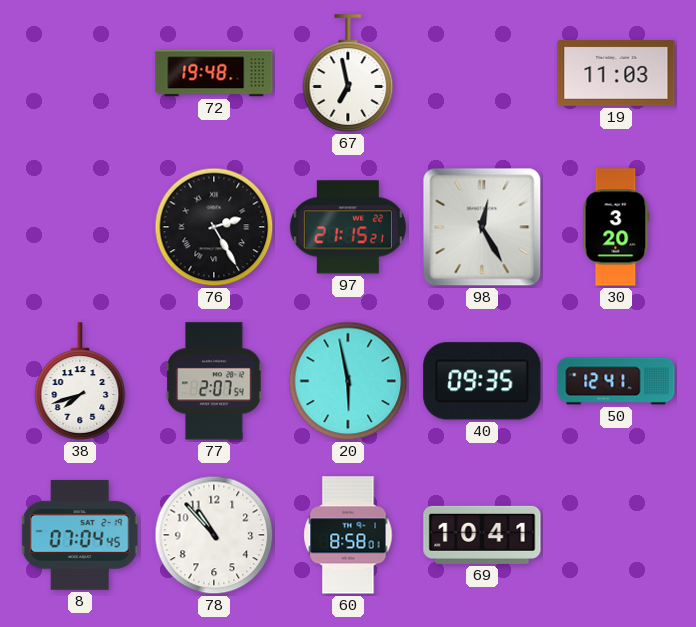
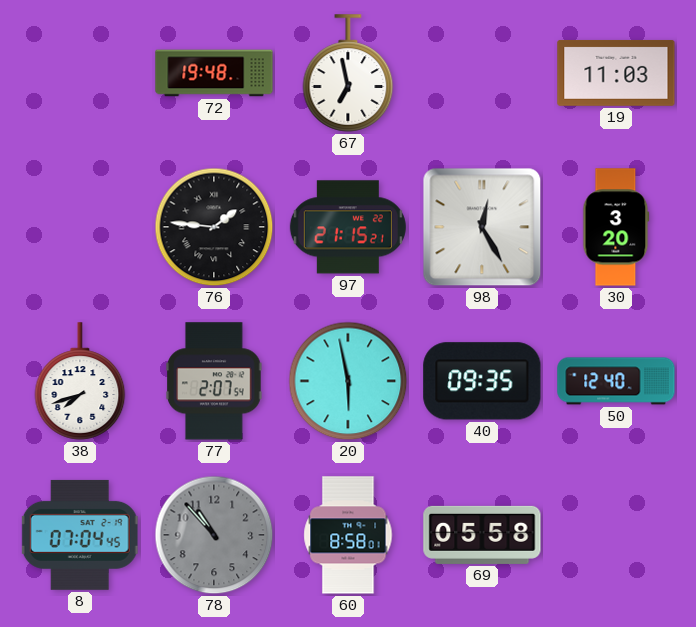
76: 2:25 -> 1:46 (214, 227)
50: 12:41 -> 12:40 (616, 381)
78 dial: white -> grey (214, 535)
69: 10:41 -> 05:58 (482, 535)
